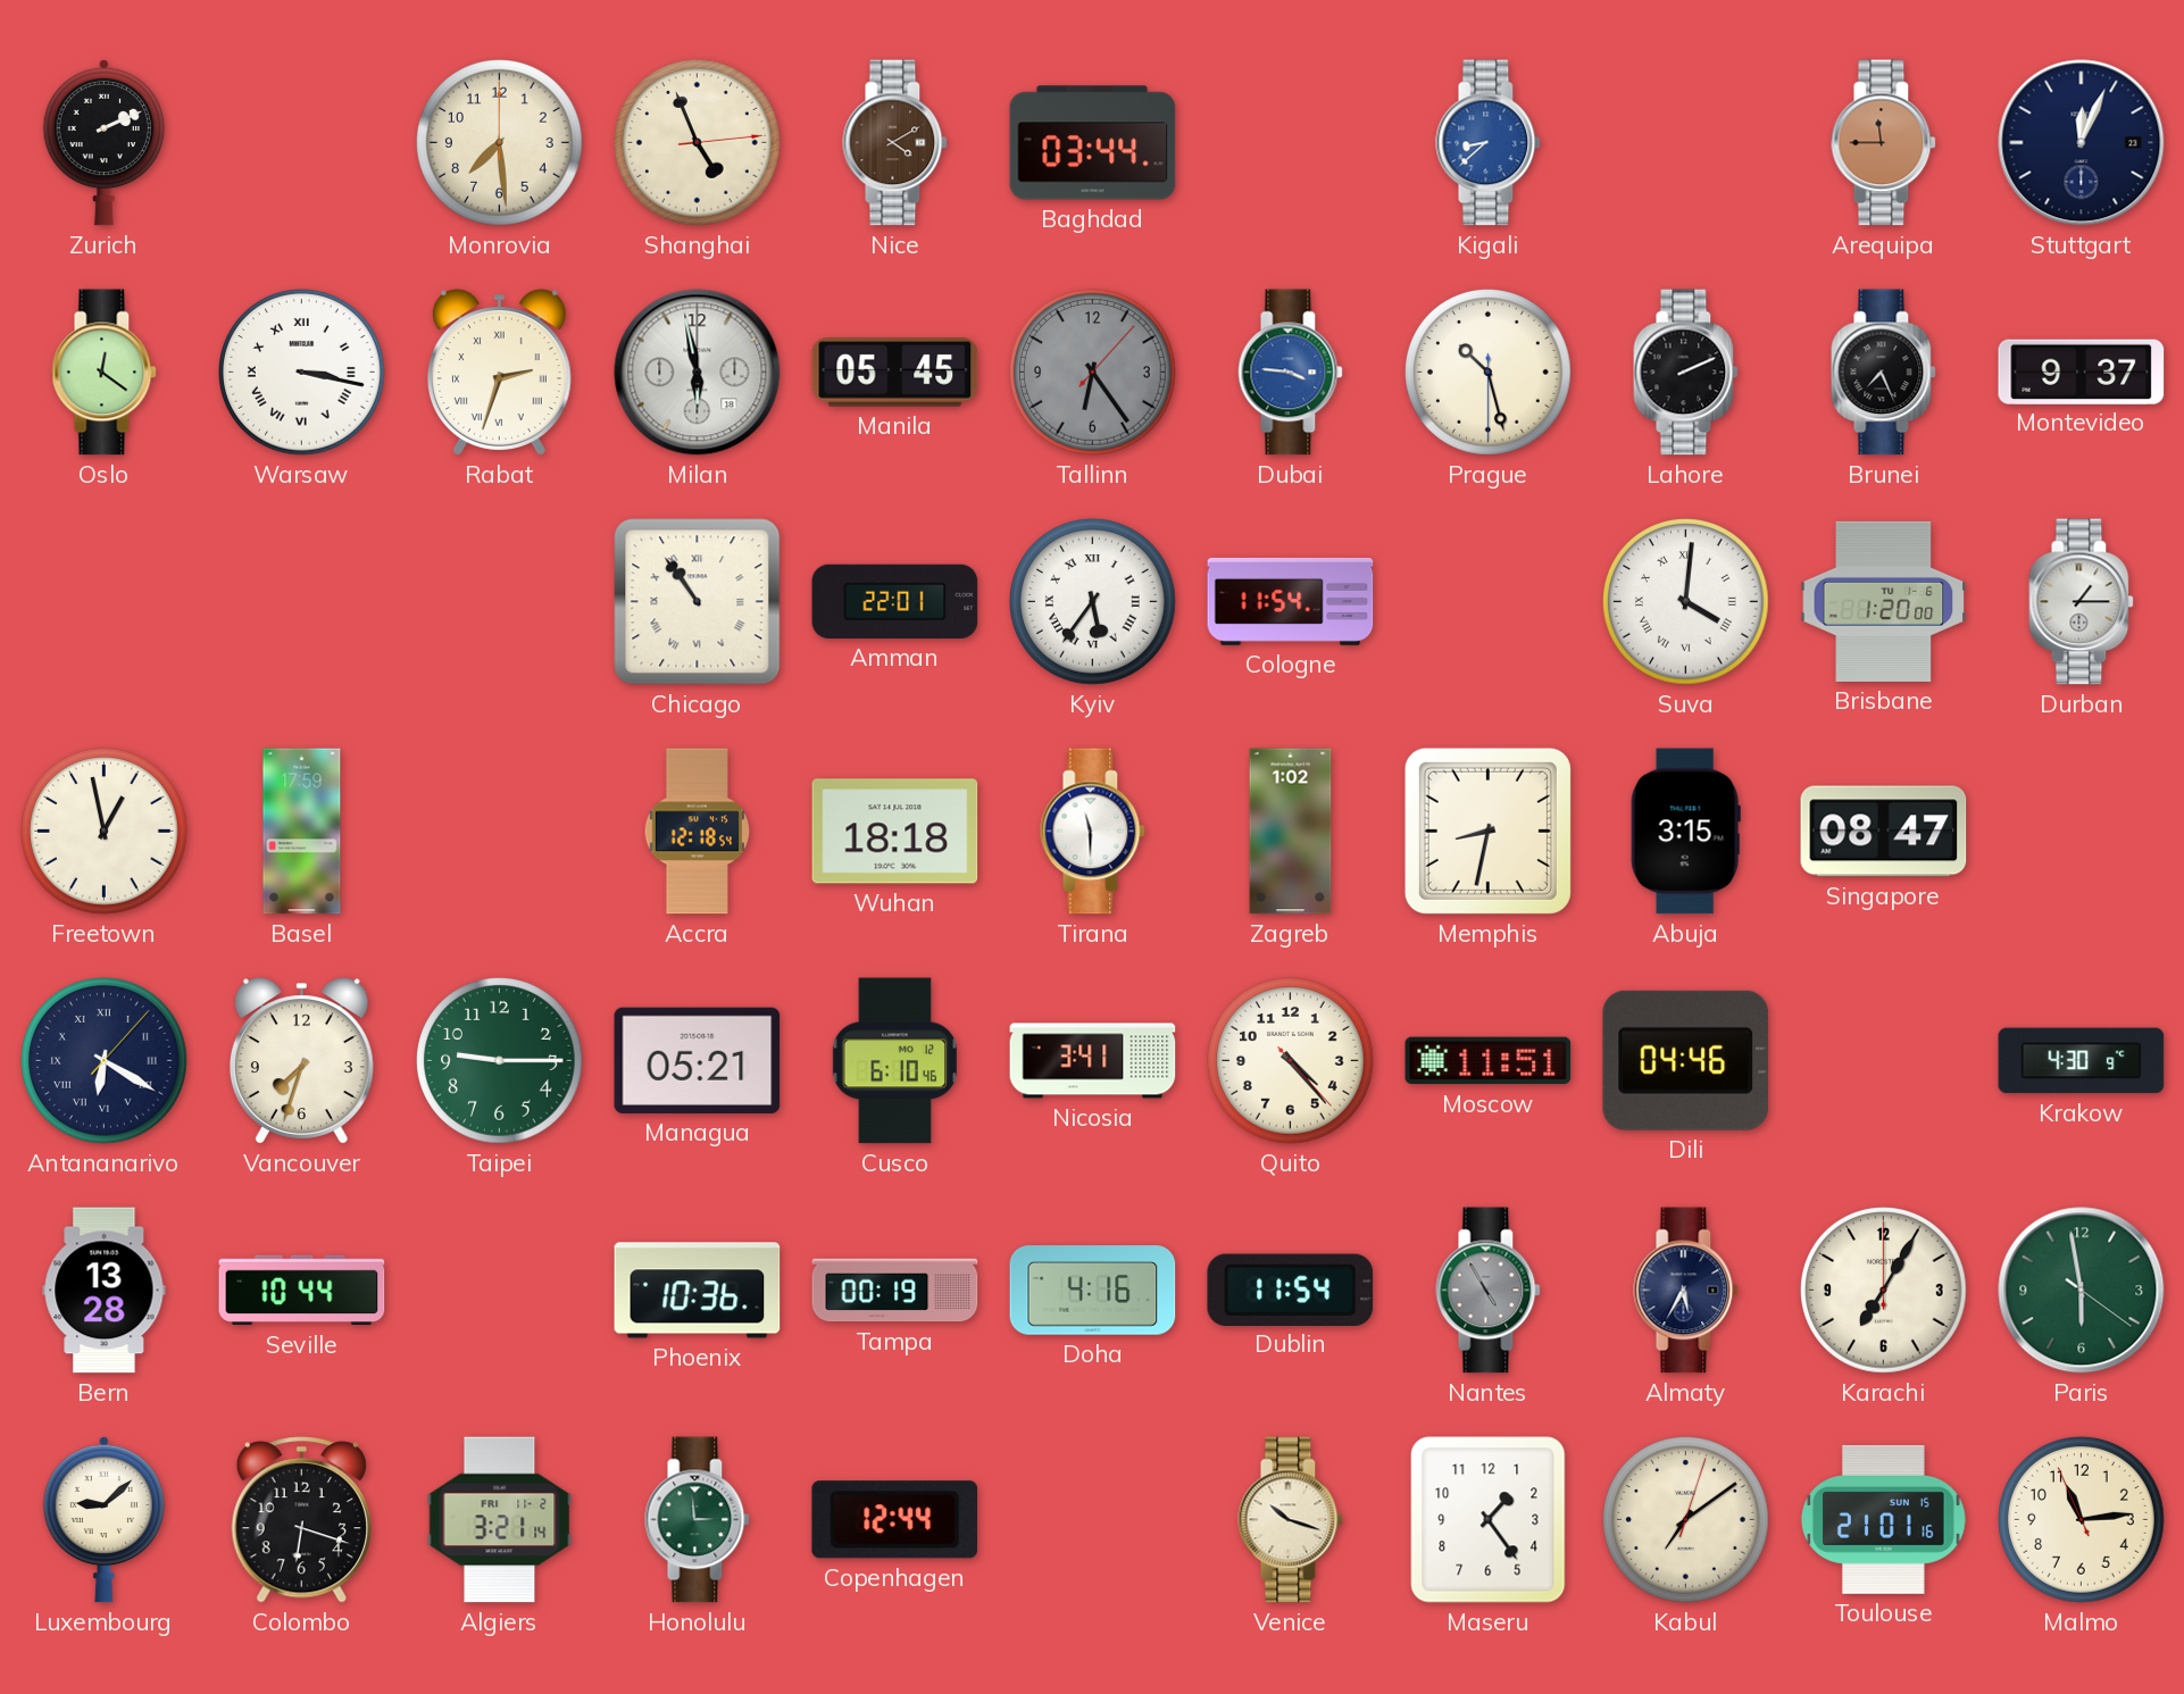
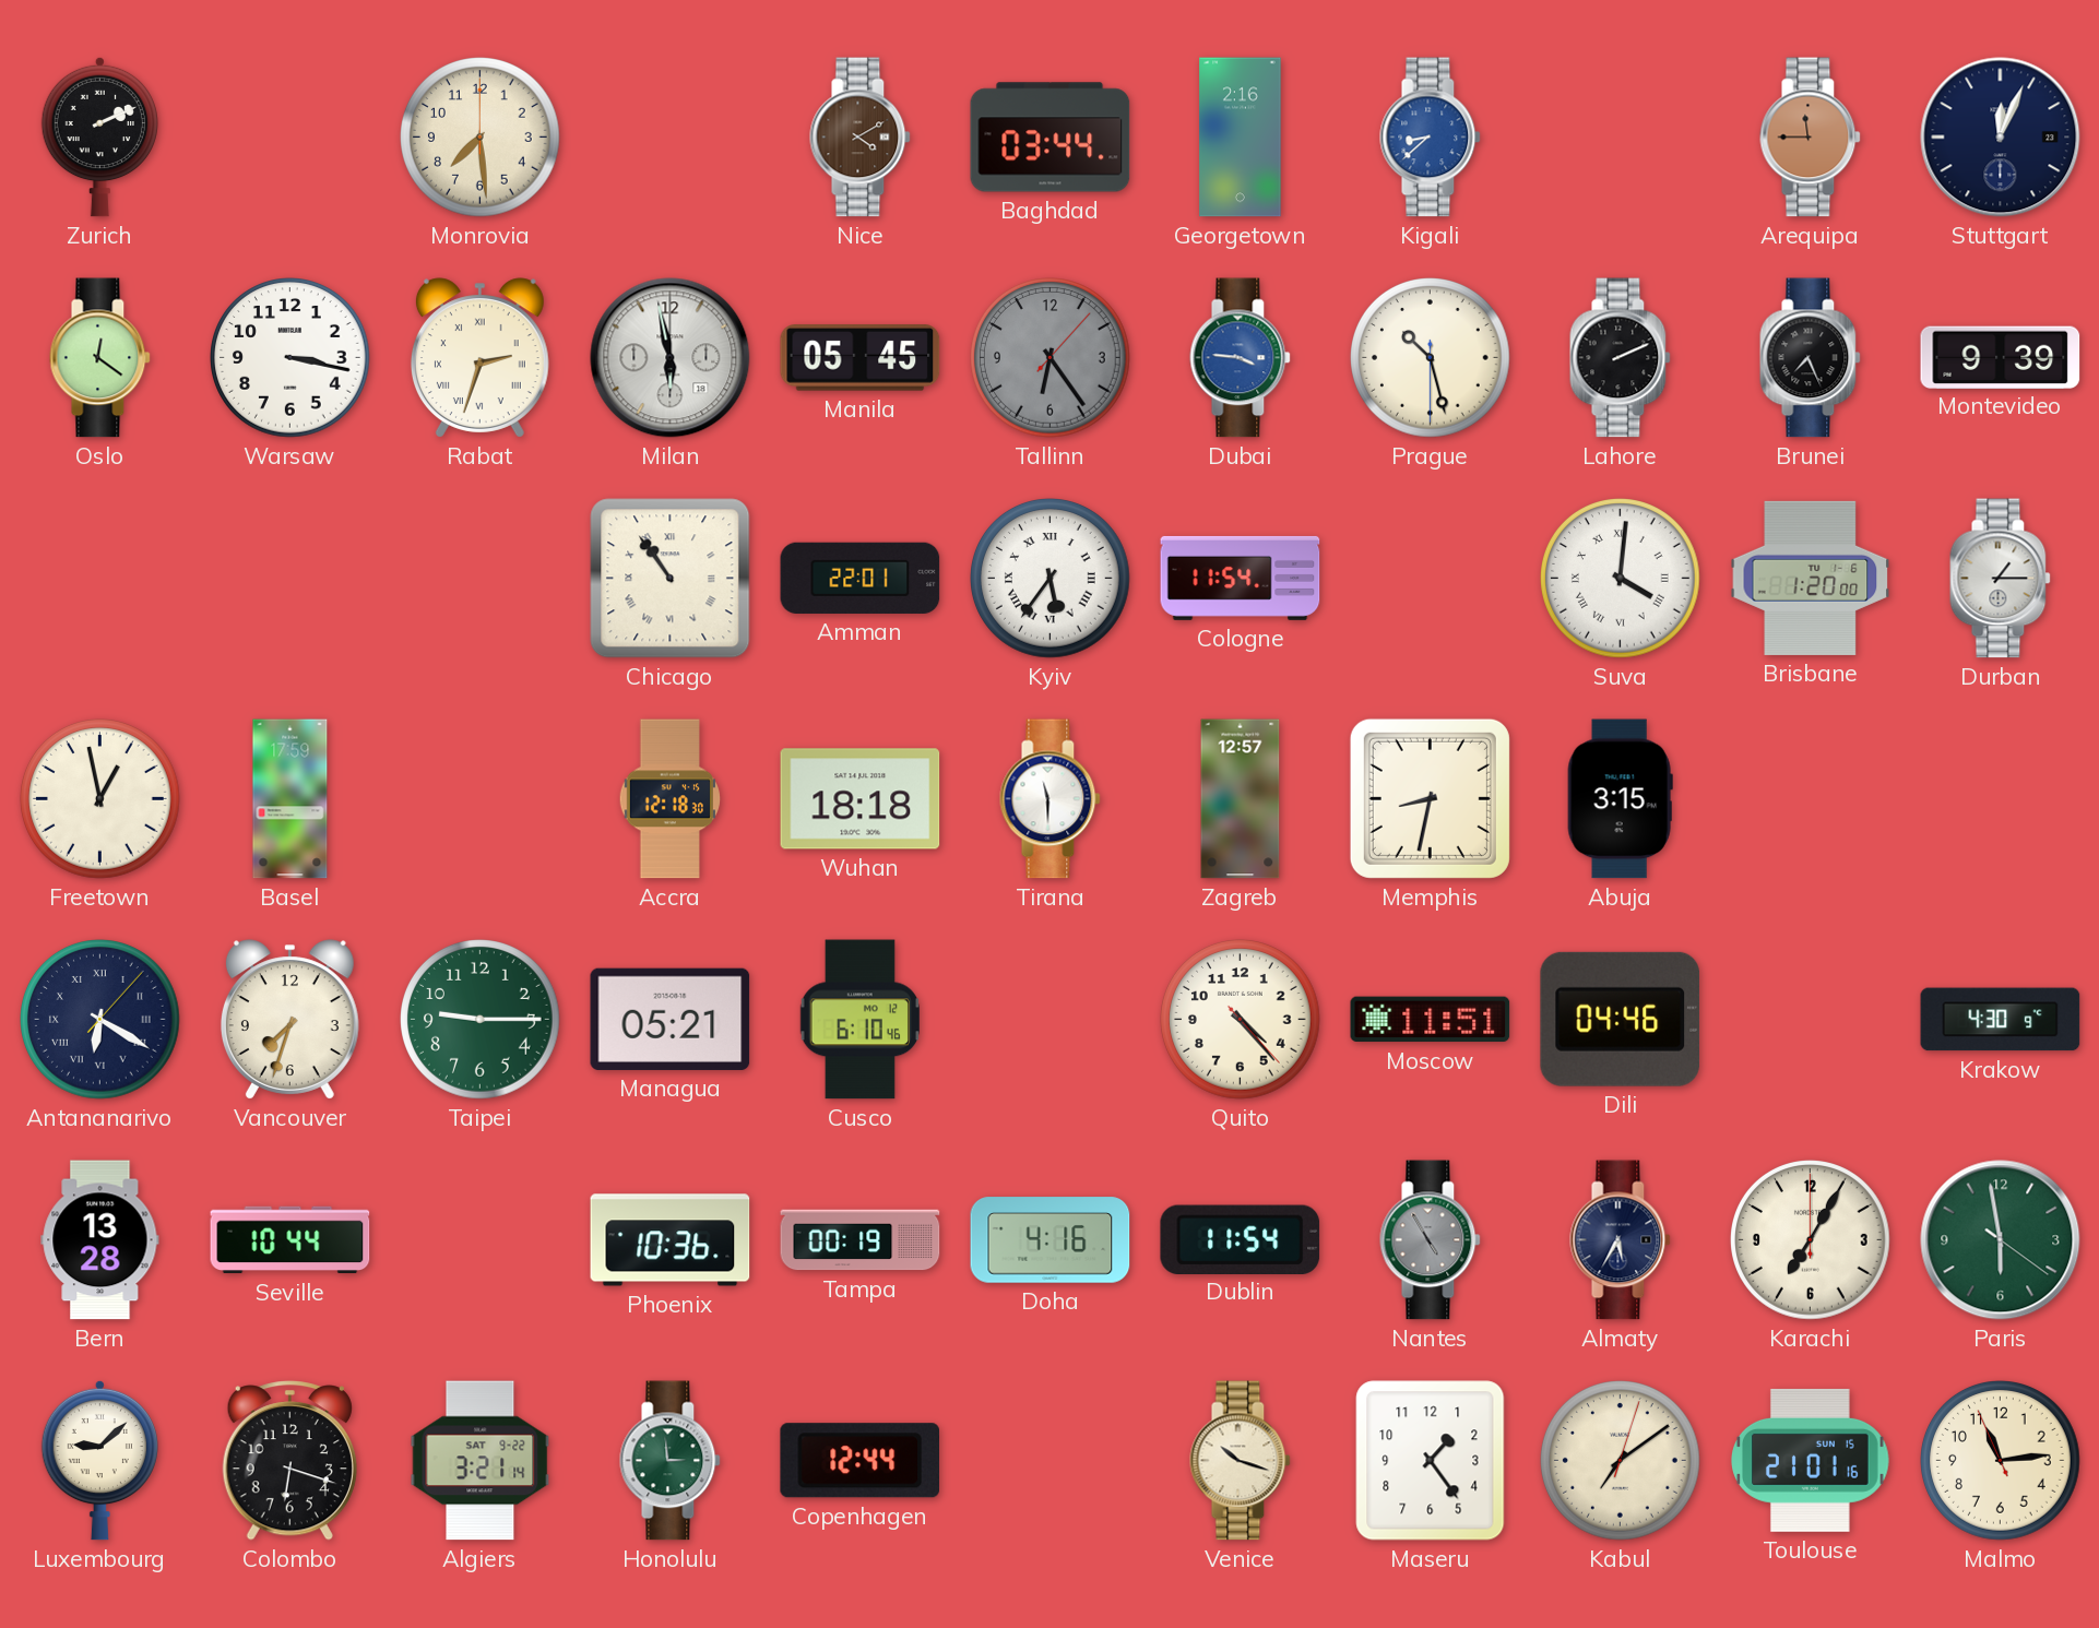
Shanghai: 4:56 -> none (698, 143)
Georgetown: none -> 2:16 (1241, 138)
Warsaw numerals: Roman -> Arabic (290, 358)
Montevideo: 9:37 -> 9:39 (2001, 357)
Accra: 12:18:54 -> 12:18:30 (671, 799)
Zagreb: 1:02 -> 12:57 (1241, 799)
Singapore: 08:47 -> none (1884, 832)
Nicosia: 3:41 -> none (1093, 1061)
Algiers date: FRI 11-2 -> SAT 9-22 (481, 1461)
